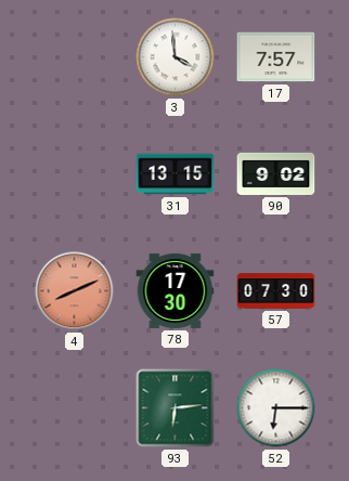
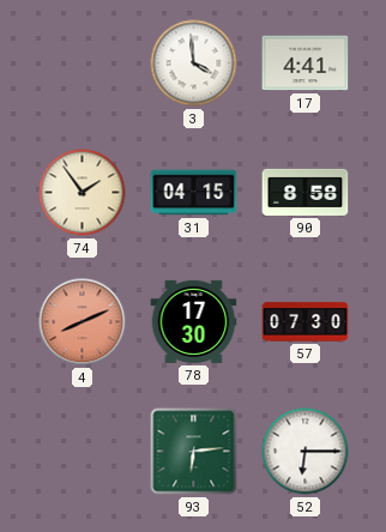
17: 7:57 -> 4:41 (306, 64)
74: none -> 1:54 (83, 193)
31: 13:15 -> 04:15 (194, 193)
90: 9:02 -> 8:58 (306, 192)
